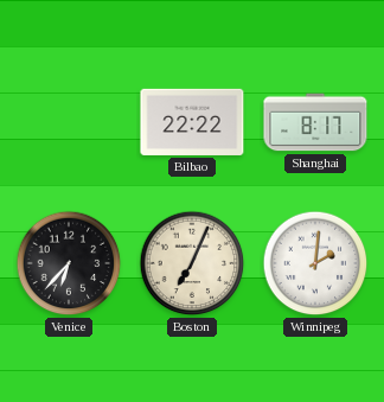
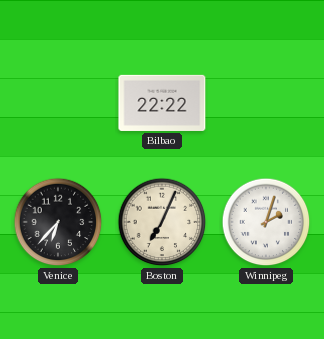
Shanghai: 8:17 -> none (315, 122)
Winnipeg: 2:01 -> 2:03 (266, 222)
